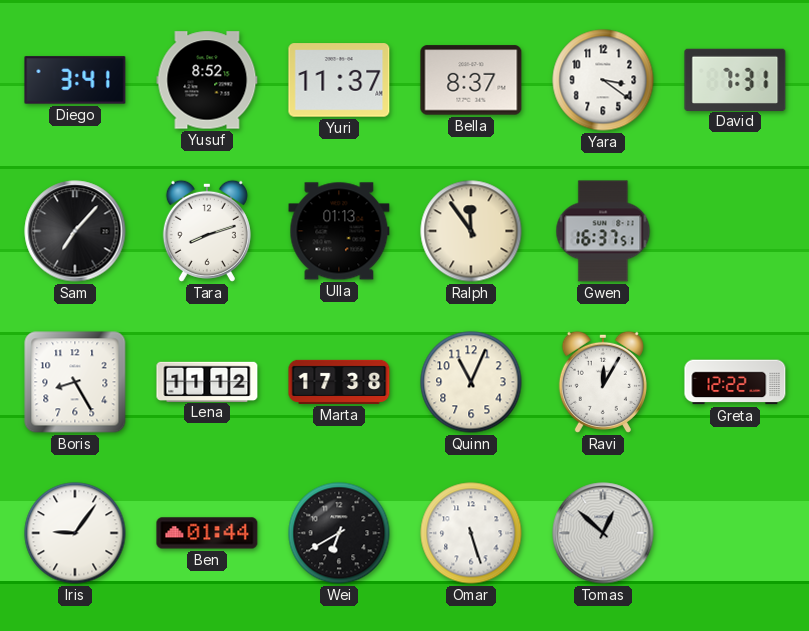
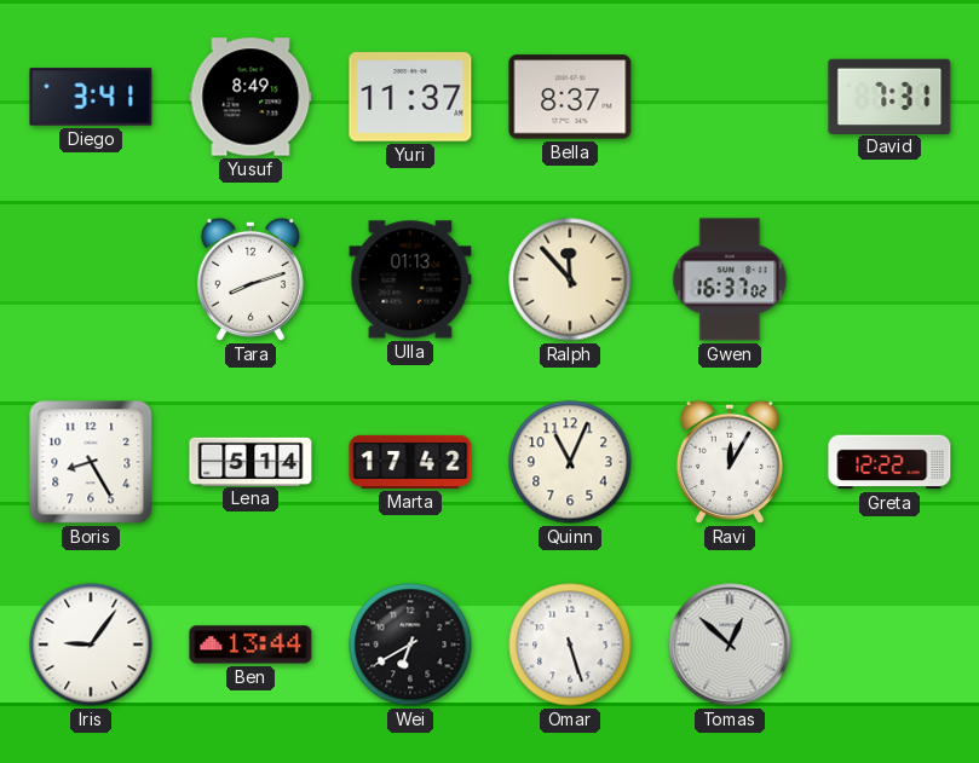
Yusuf: 8:52 -> 8:49 (250, 97)
Yara: 3:21 -> none (603, 80)
Sam: 7:07 -> none (75, 231)
Ralph: 11:54 -> 11:53 (570, 279)
Gwen: 16:37:51 -> 16:37:02 (730, 279)
Lena: 11:12 -> 5:14 (250, 461)
Marta: 17:38 -> 17:42 (410, 462)
Ben: 01:44 -> 13:44 (250, 644)
